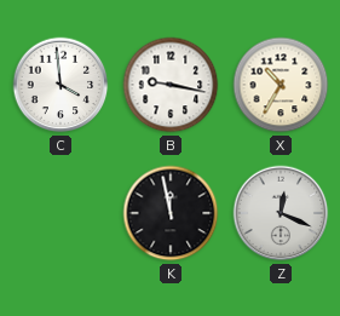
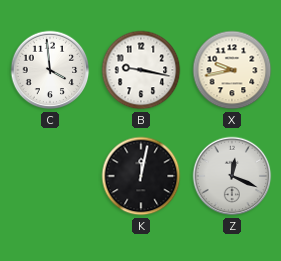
X: 10:35 -> 9:43 (232, 70)
K: 11:58 -> 12:02 (141, 176)
